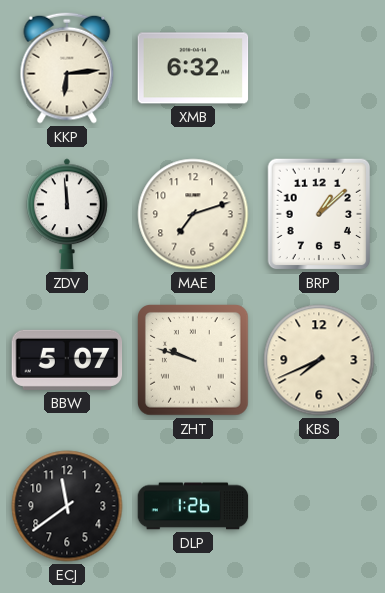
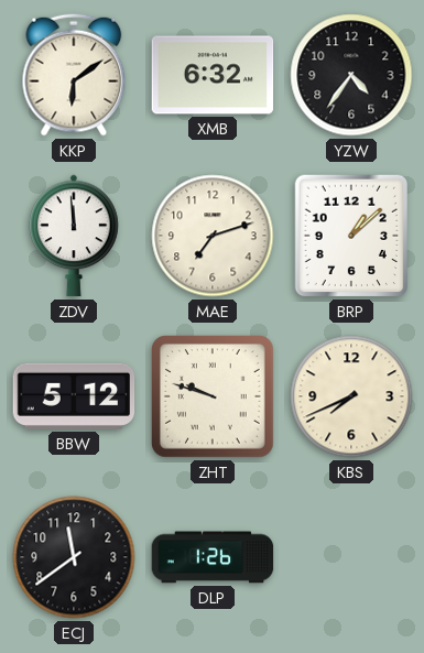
KKP: 6:14 -> 6:09 (74, 75)
YZW: none -> 4:36 (351, 75)
BBW: 5:07 -> 5:12 (74, 396)
